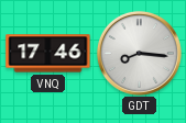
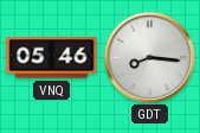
VNQ: 17:46 -> 05:46 (52, 58)
